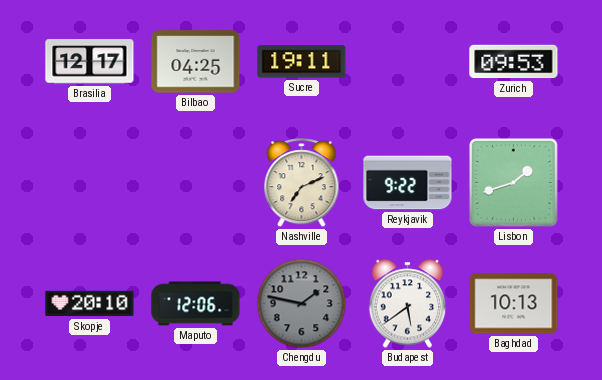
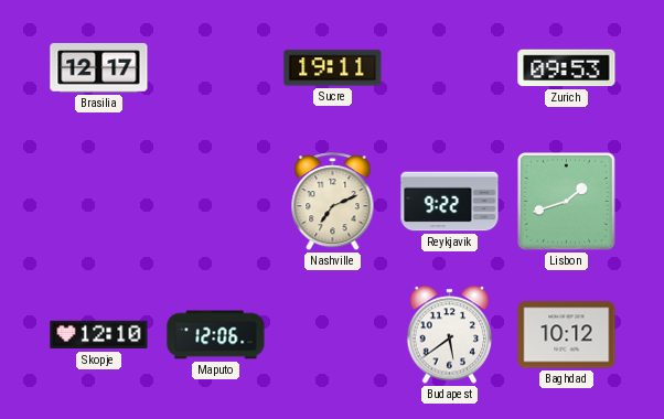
Bilbao: 04:25 -> none (196, 62)
Skopje: 20:10 -> 12:10 (99, 335)
Chengdu: 1:47 -> none (302, 304)
Baghdad: 10:13 -> 10:12 (567, 335)
